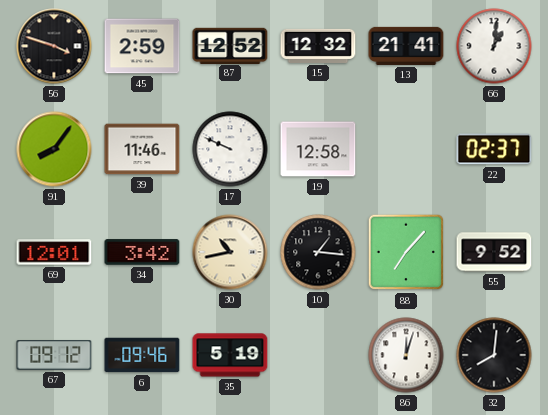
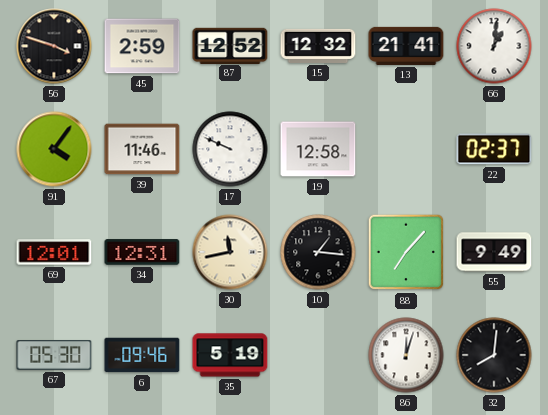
91: 8:06 -> 4:06 (54, 149)
34: 3:42 -> 12:31 (142, 252)
30: 10:43 -> 11:43 (230, 252)
55: 9:52 -> 9:49 (494, 252)
67: 09:12 -> 05:30 (54, 356)
